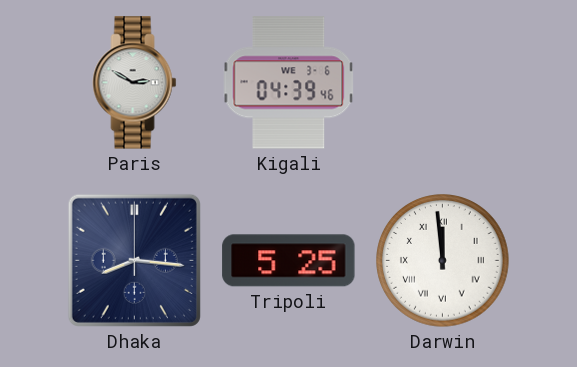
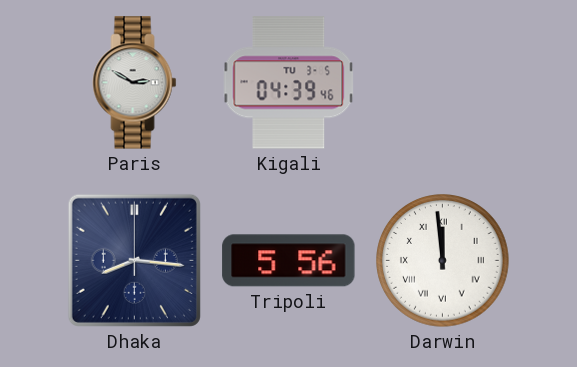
Kigali date: WE 3-6 -> TU 3-5 (289, 83)
Tripoli: 5:25 -> 5:56 (289, 261)
